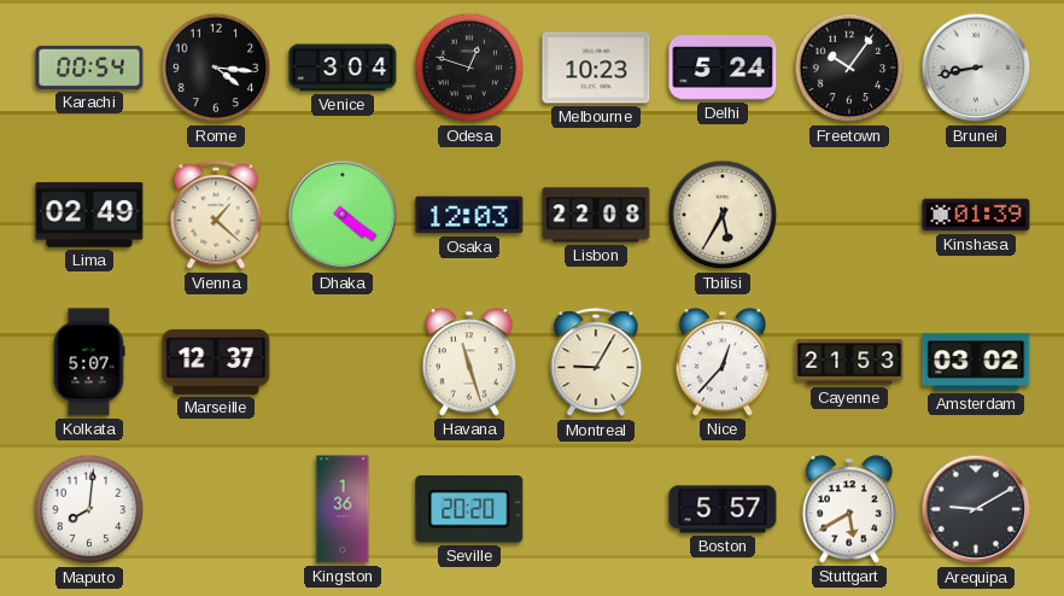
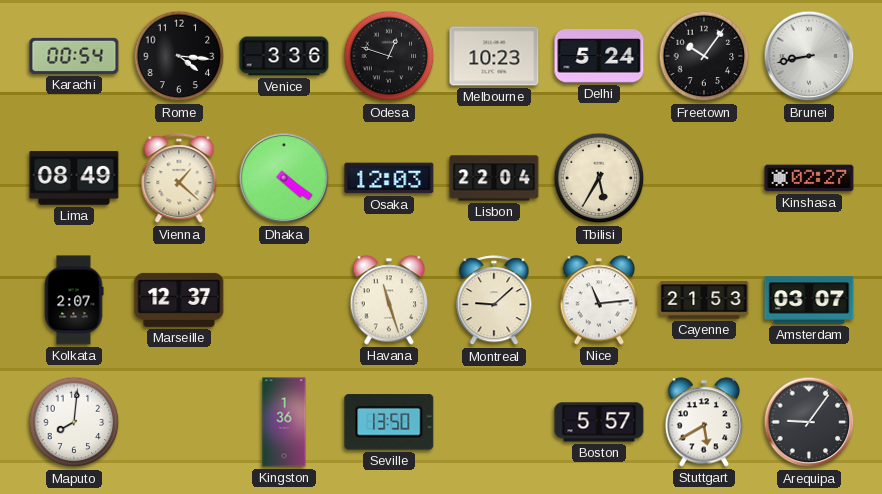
Venice: 3:04 -> 3:36 (284, 56)
Lima: 02:49 -> 08:49 (74, 178)
Lisbon: 22:08 -> 22:04 (494, 178)
Kinshasa: 01:39 -> 02:27 (809, 178)
Kolkata: 5:07 -> 2:07 (74, 300)
Montreal: 9:05 -> 9:08 (494, 301)
Nice: 12:37 -> 11:14 (599, 300)
Amsterdam: 03:02 -> 03:07 (809, 300)
Seville: 20:20 -> 13:50 (389, 422)
Arequipa: 9:10 -> 9:06 (809, 422)
